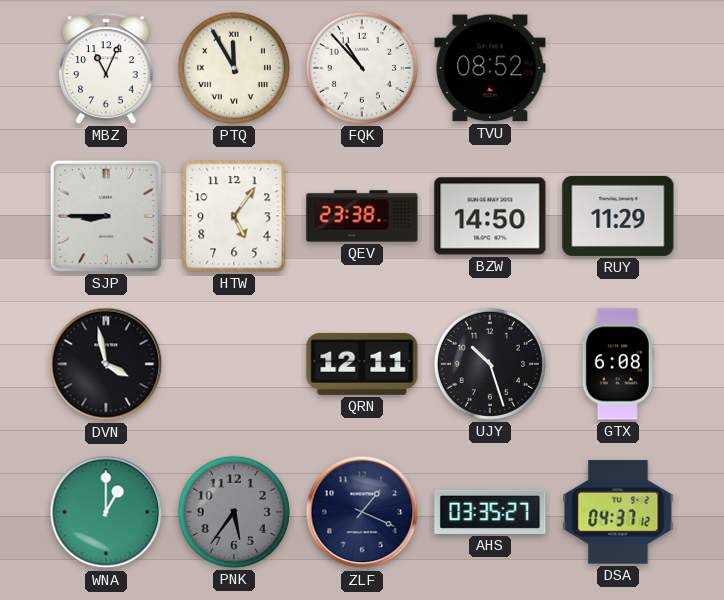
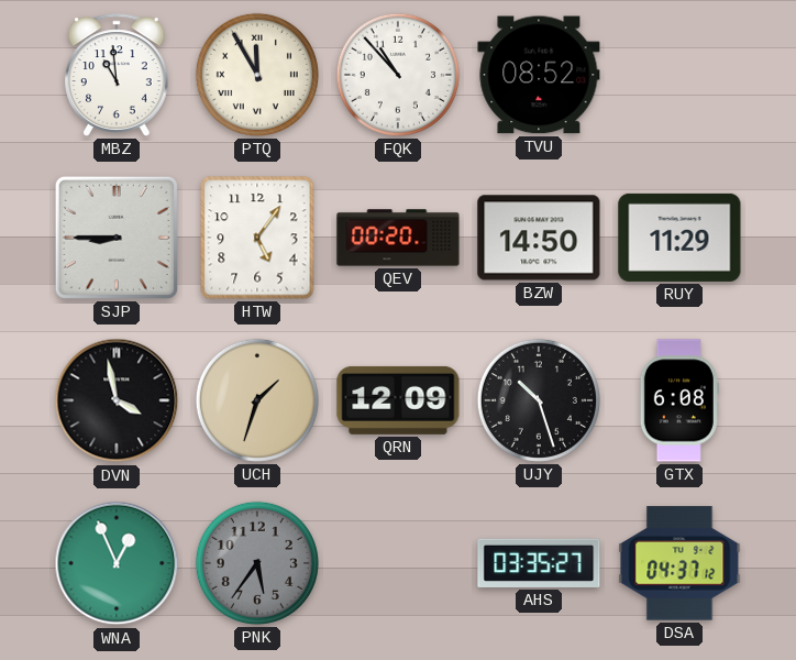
MBZ: 11:04 -> 10:59 (118, 75)
QEV: 23:38 -> 00:20 (398, 238)
UCH: none -> 1:33 (257, 400)
QRN: 12:11 -> 12:09 (398, 400)
WNA: 1:00 -> 12:56 (117, 563)
ZLF: 1:19 -> none (362, 512)
